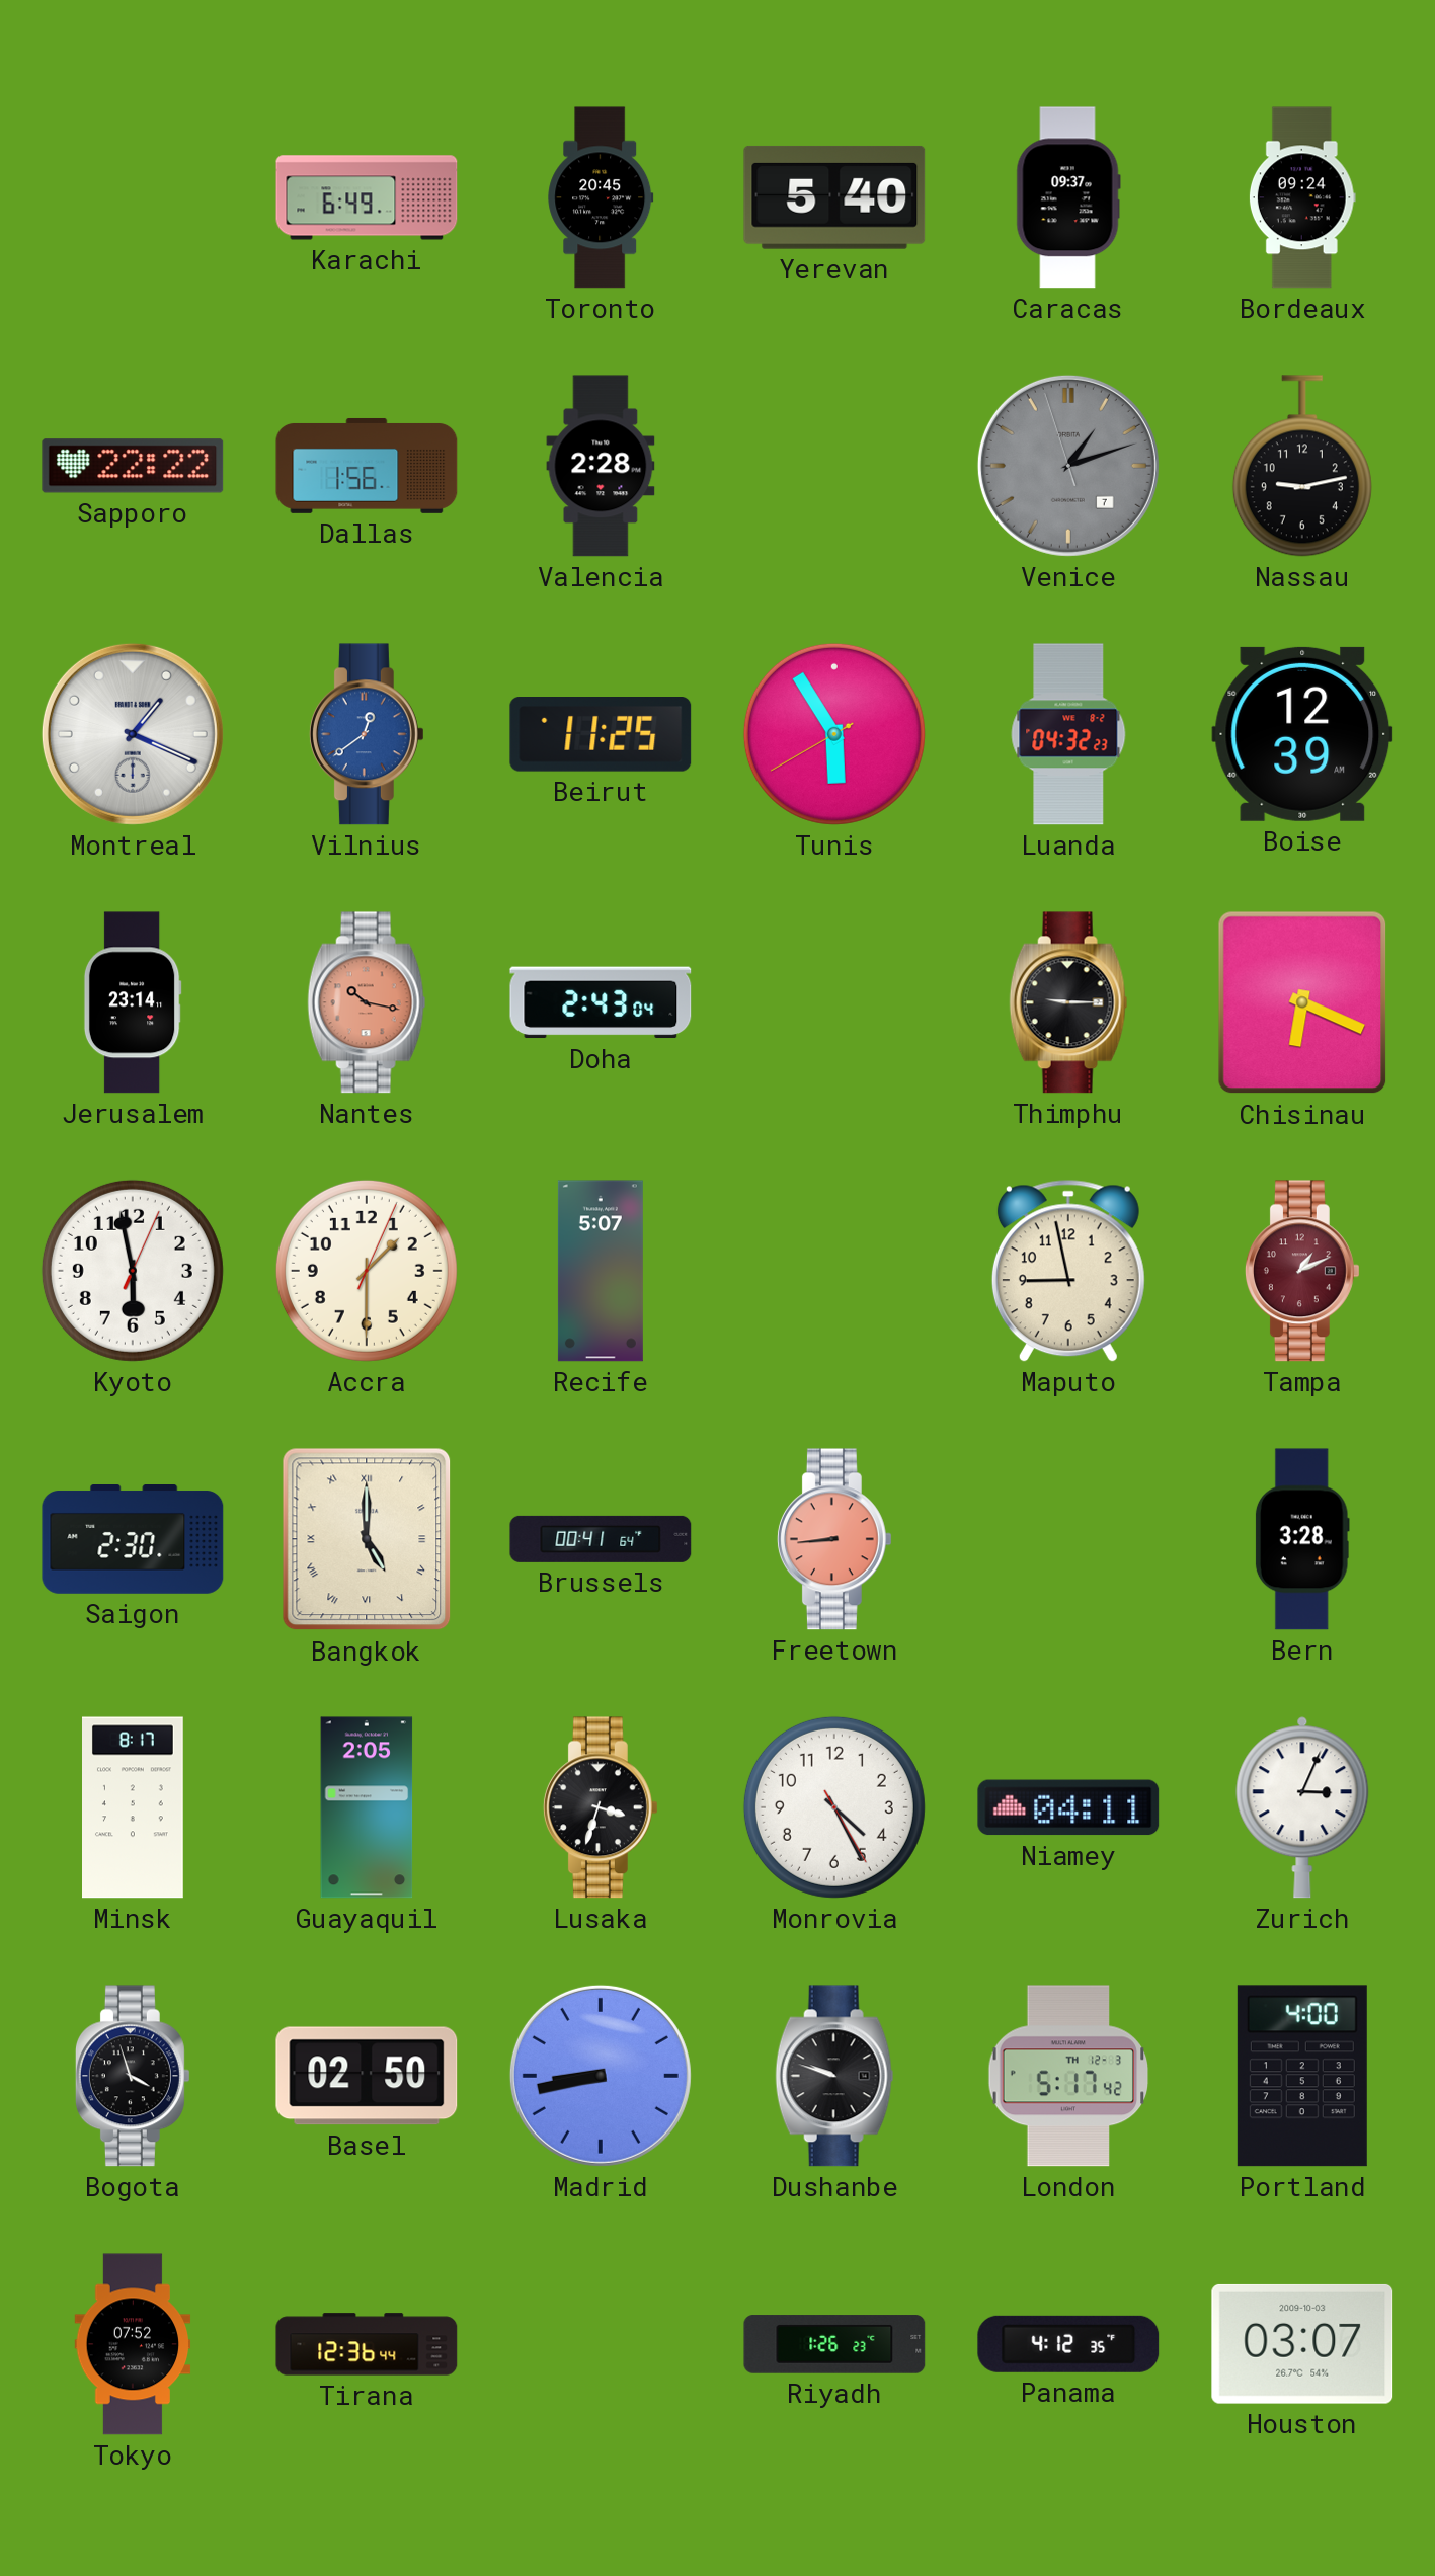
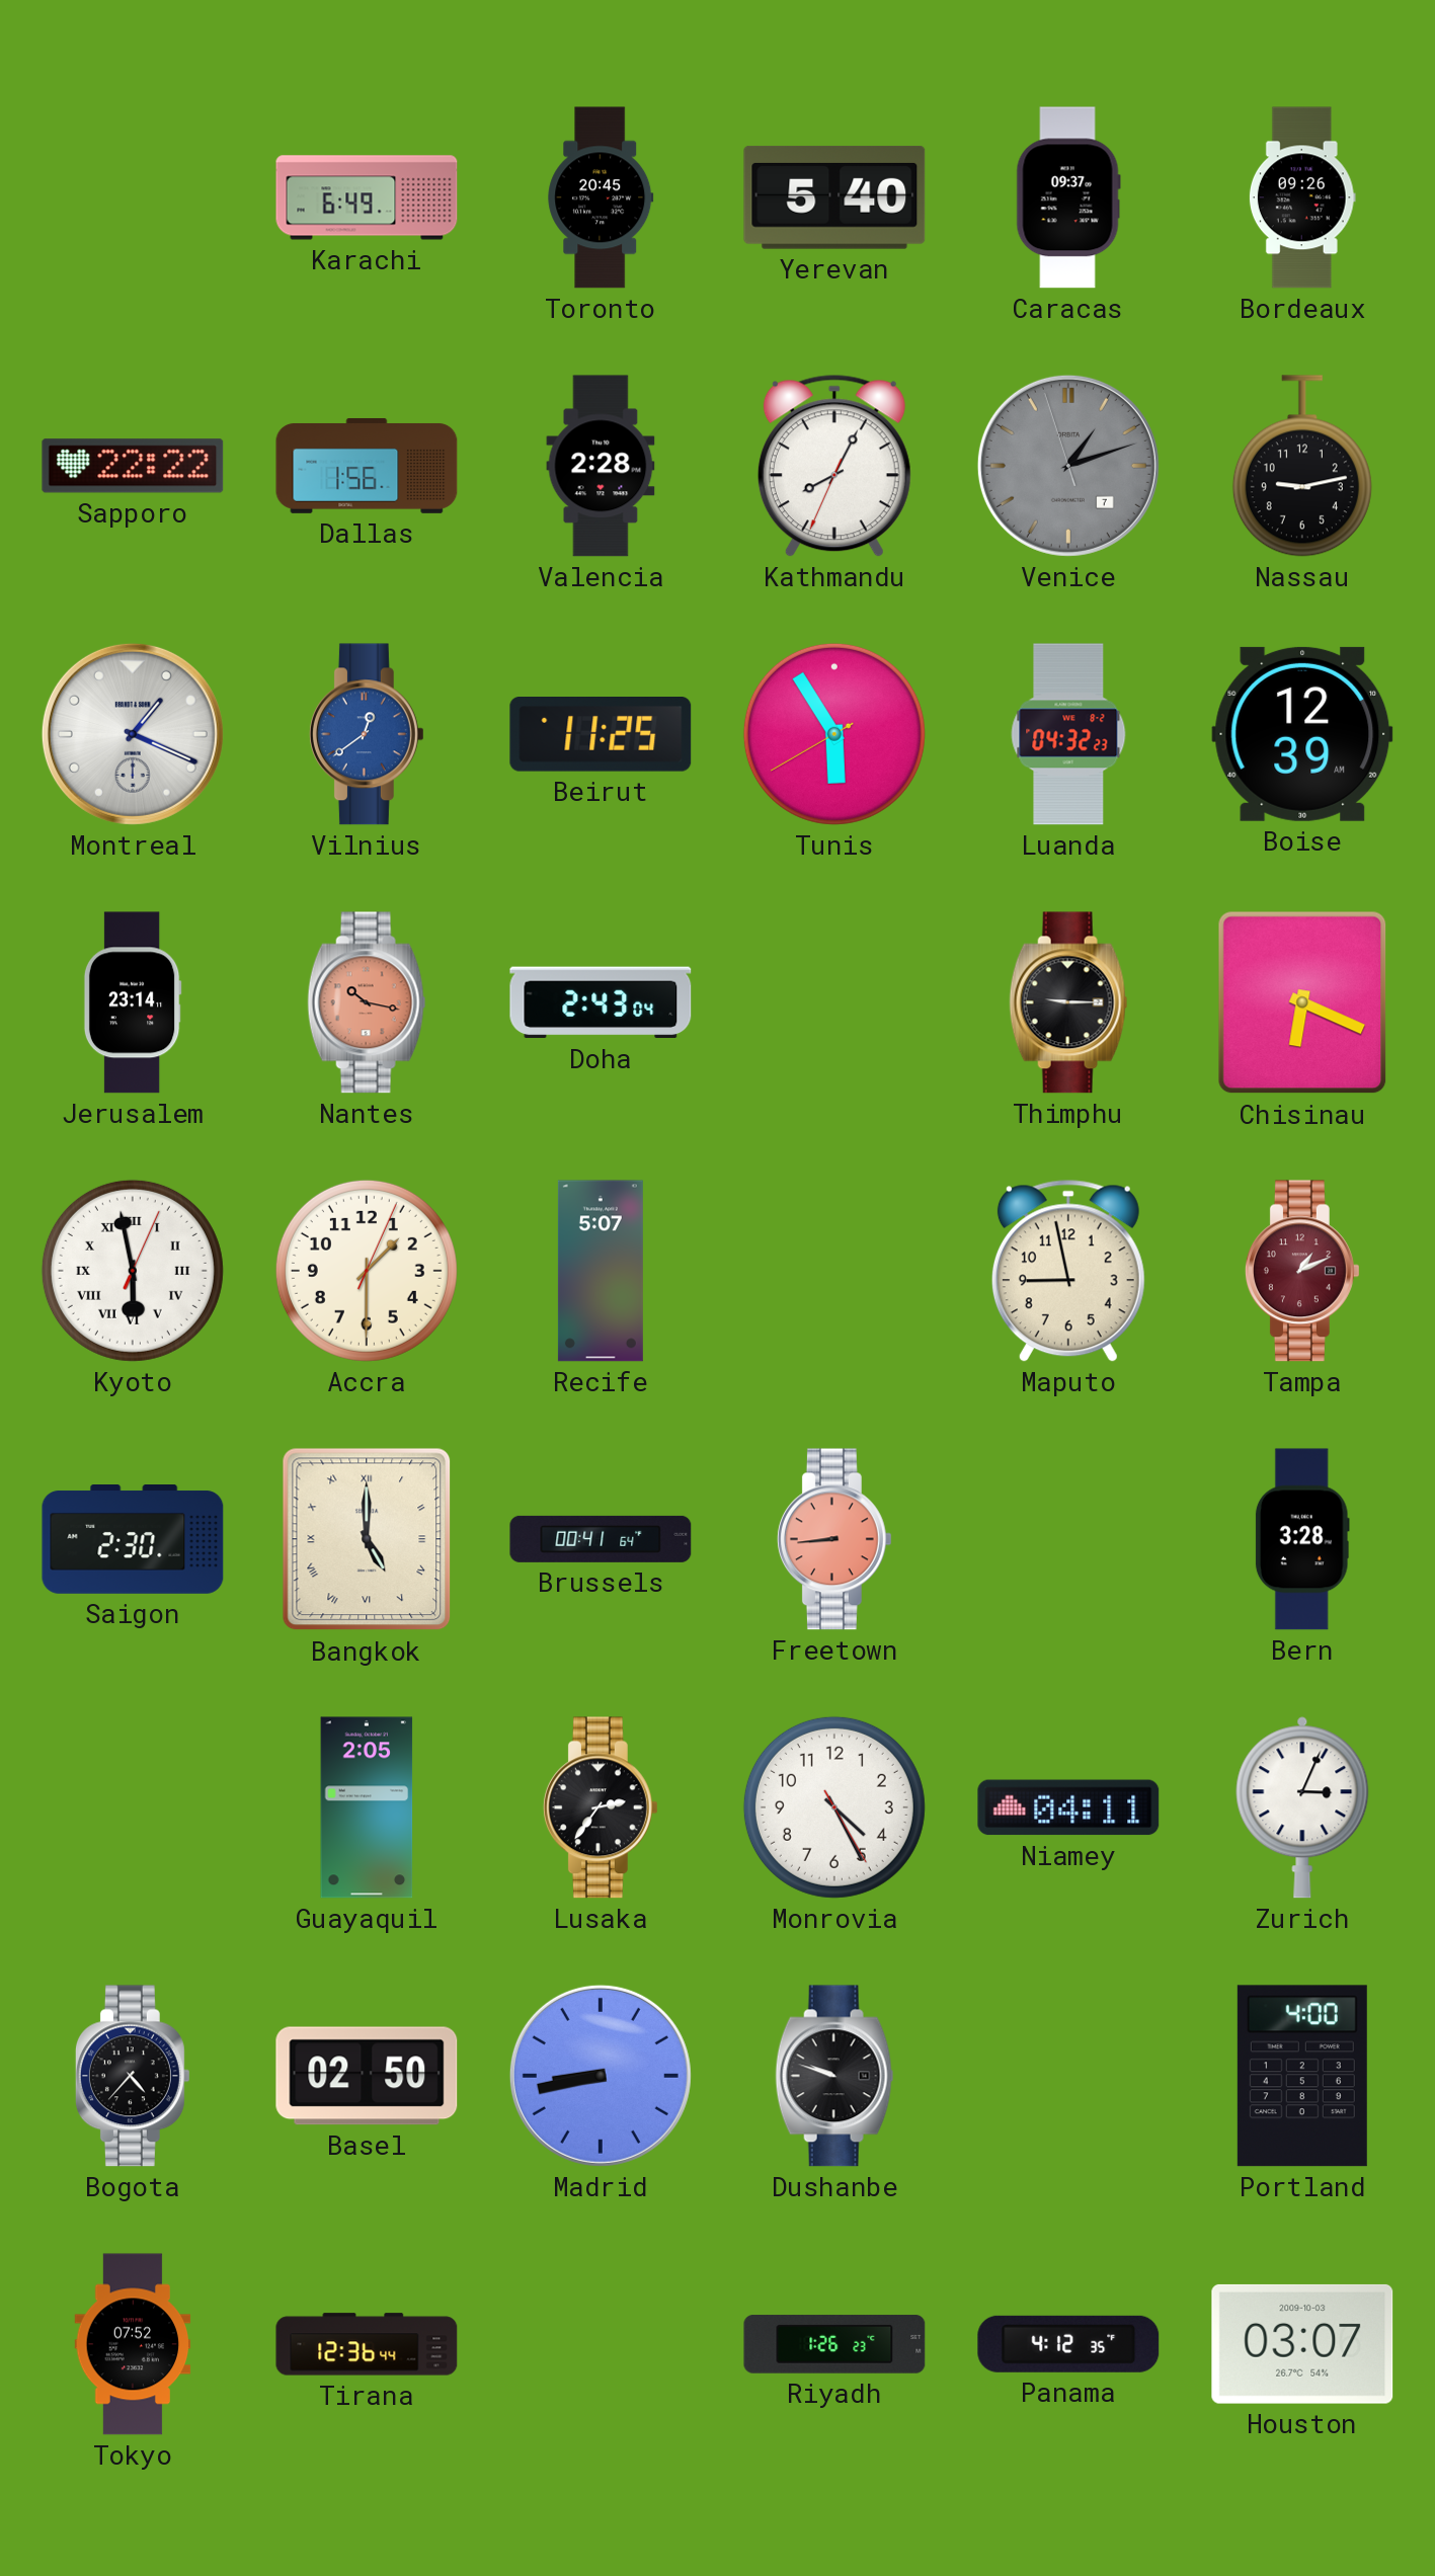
Bordeaux: 09:24 -> 09:26 (1302, 197)
Kathmandu: none -> 8:04 (834, 466)
Kyoto numerals: Arabic -> Roman (133, 1271)
Minsk: 8:17 -> none (134, 1807)
Lusaka: 3:33 -> 2:36 (601, 1807)
Bogota: 3:57 -> 4:37 (133, 2076)
London: 5:17 -> none (1068, 2076)
